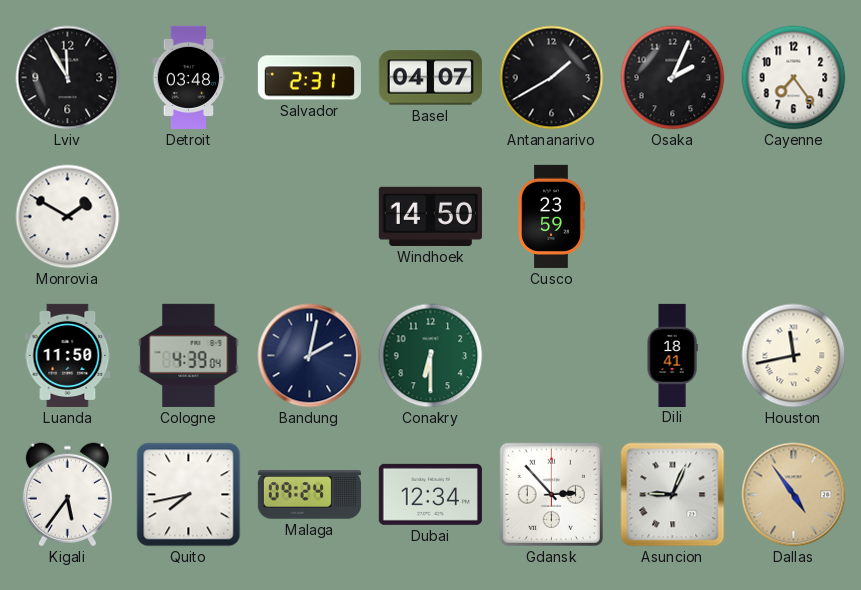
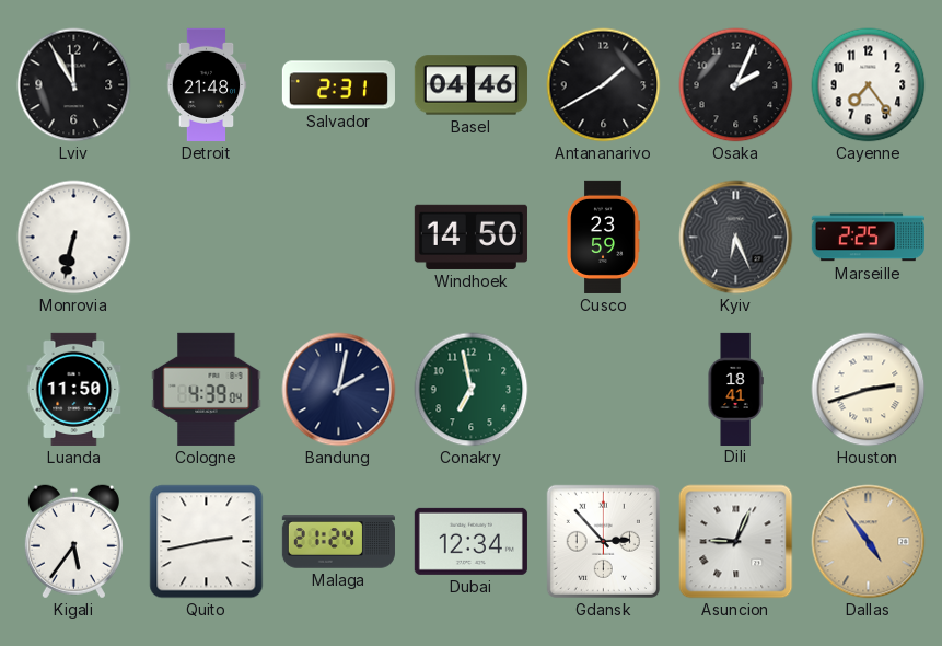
Detroit: 03:48 -> 21:48 (207, 84)
Basel: 04:07 -> 04:46 (470, 85)
Monrovia: 1:50 -> 6:32 (74, 238)
Kyiv: none -> 6:26 (736, 238)
Marseille: none -> 2:25 (868, 238)
Conakry: 6:30 -> 6:58 (472, 390)
Houston: 11:43 -> 2:42 (869, 390)
Quito: 7:43 -> 2:43 (207, 542)
Malaga: 09:24 -> 21:24 (338, 542)
